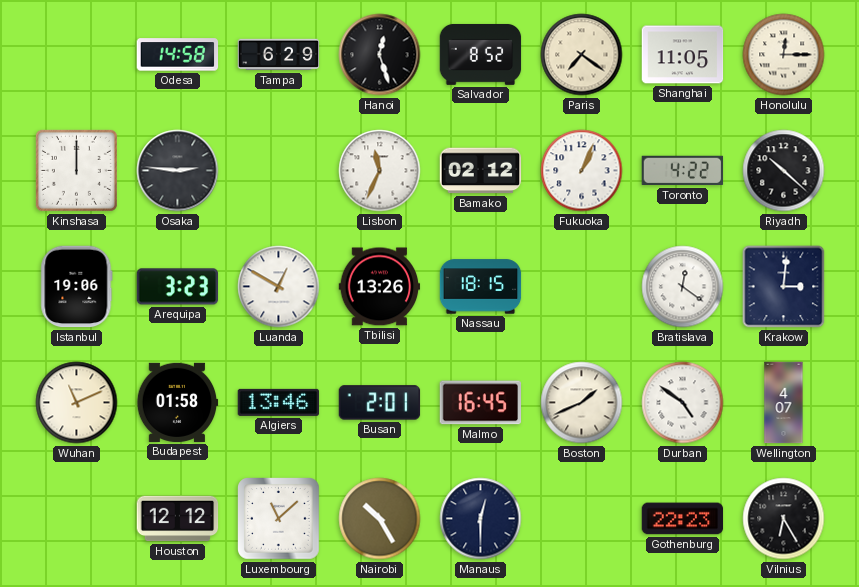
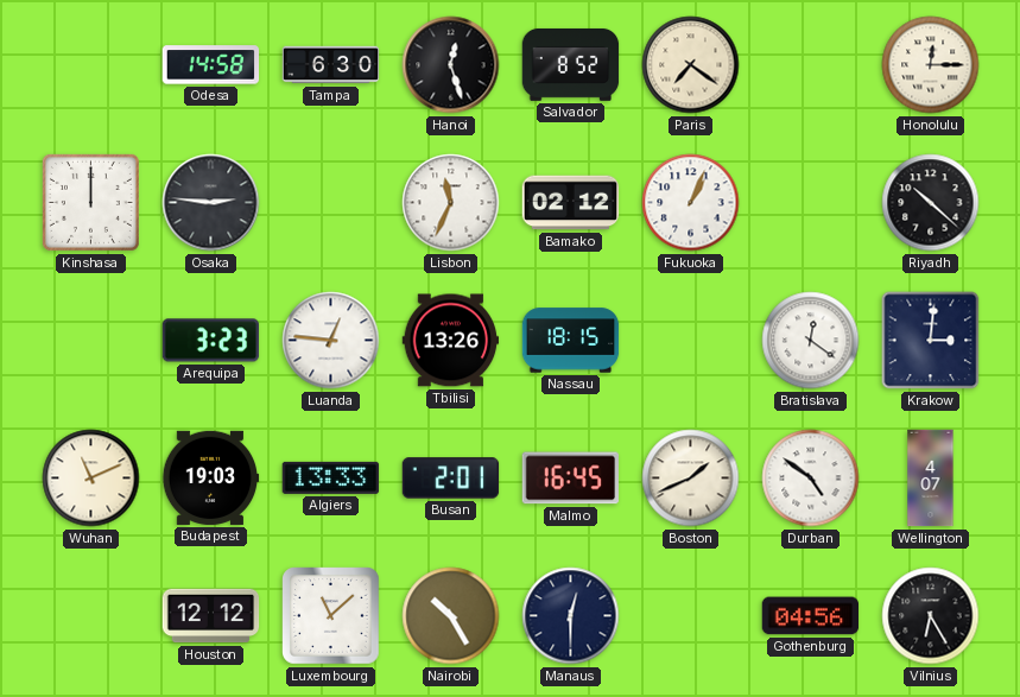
Tampa: 6:29 -> 6:30 (331, 65)
Shanghai: 11:05 -> none (683, 55)
Toronto: 4:22 -> none (683, 171)
Istanbul: 19:06 -> none (77, 287)
Luanda: 12:50 -> 12:46 (331, 341)
Budapest: 01:58 -> 19:03 (210, 477)
Algiers: 13:46 -> 13:33 (331, 477)
Gothenburg: 22:23 -> 04:56 (811, 616)
